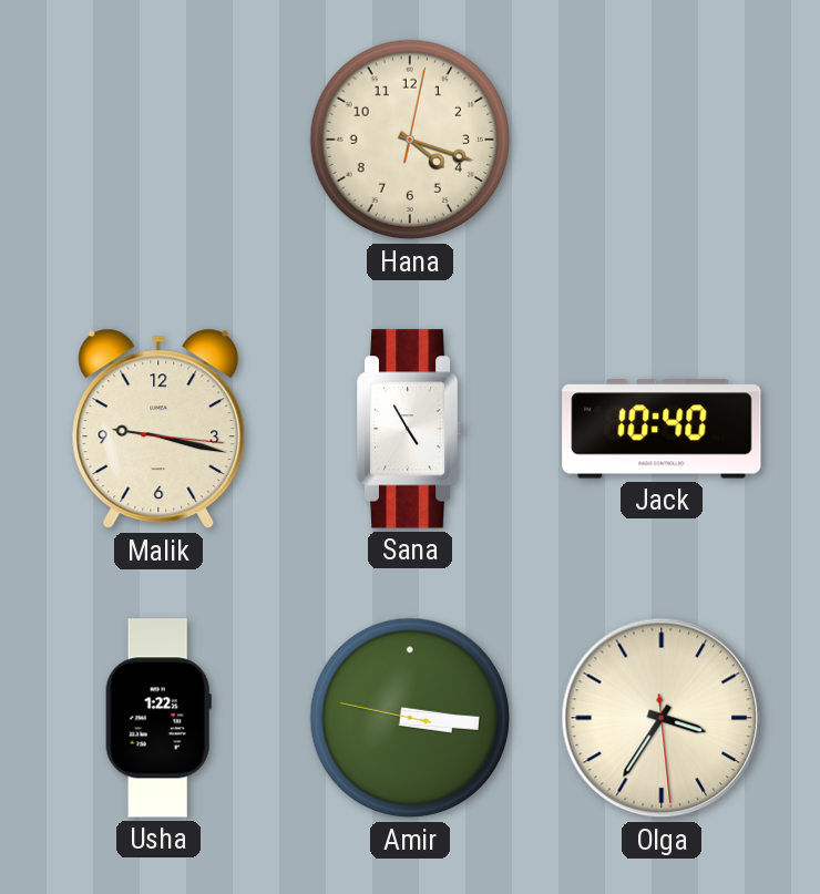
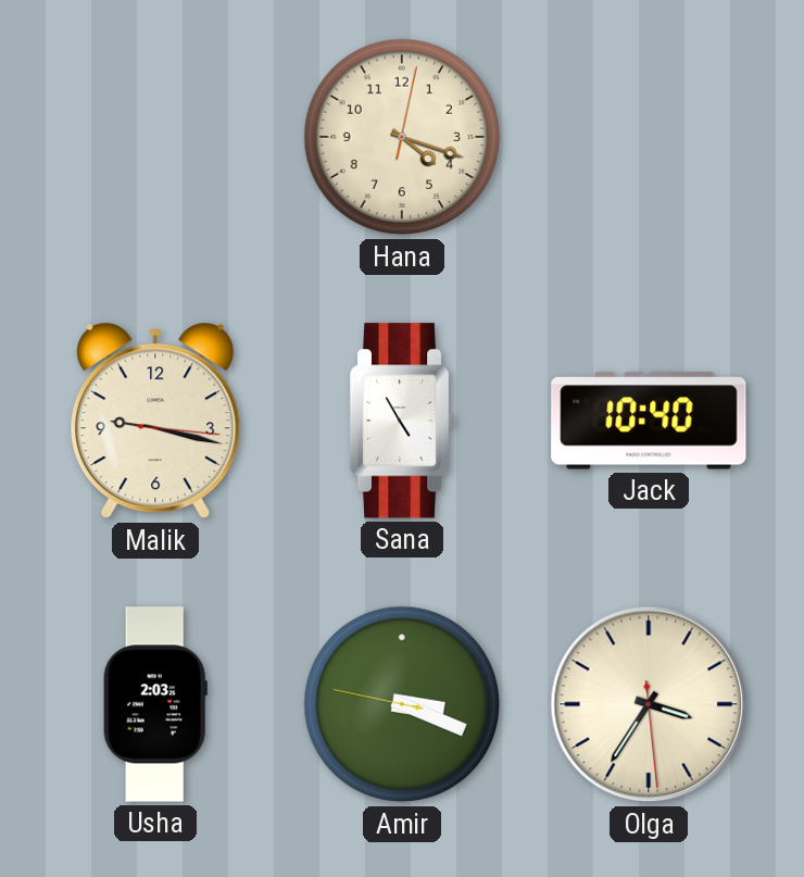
Usha: 1:22 -> 2:03 (155, 704)
Amir: 3:15 -> 3:18 (402, 704)
